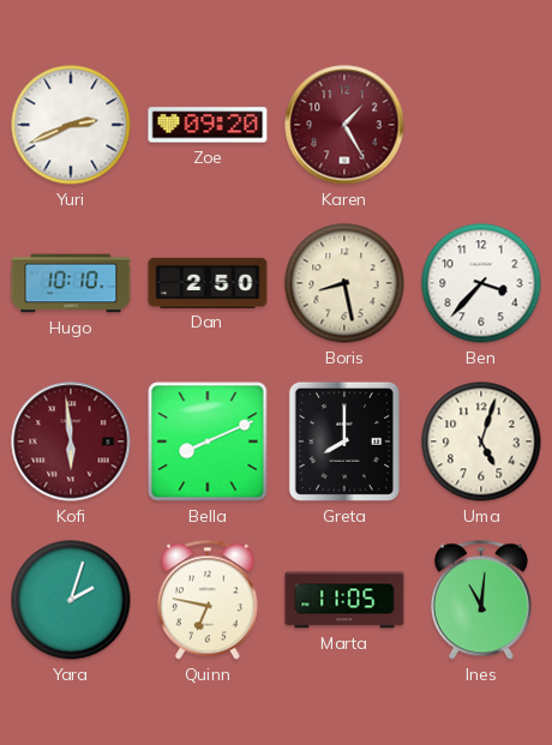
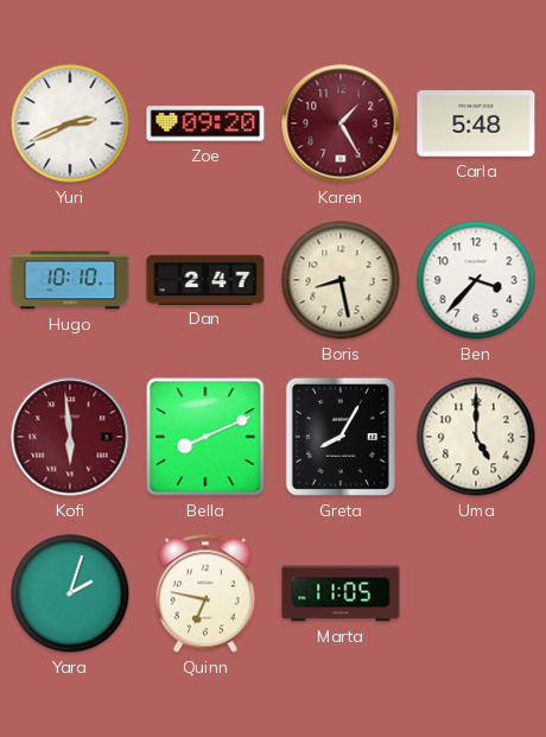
Carla: none -> 5:48 (476, 123)
Dan: 2:50 -> 2:47 (205, 279)
Greta: 8:00 -> 8:05 (341, 437)
Uma: 5:03 -> 5:00 (476, 437)
Ines: 11:01 -> none (481, 600)
